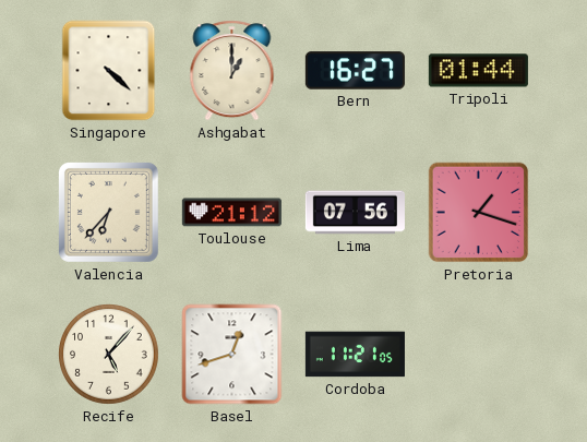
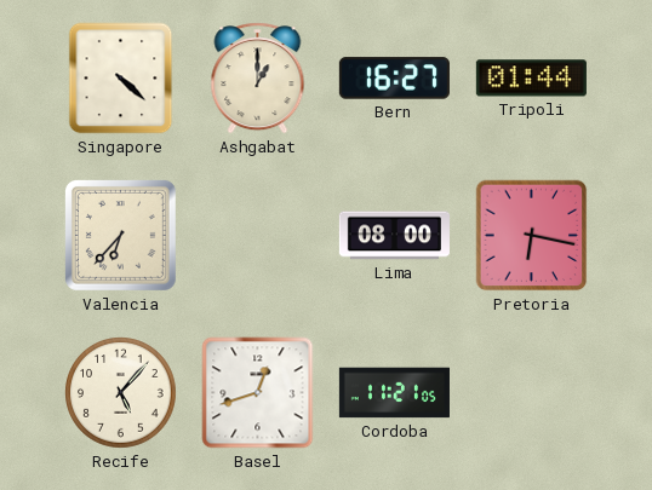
Toulouse: 21:12 -> none (231, 213)
Lima: 07:56 -> 08:00 (394, 236)
Pretoria: 1:18 -> 6:17 (532, 236)
